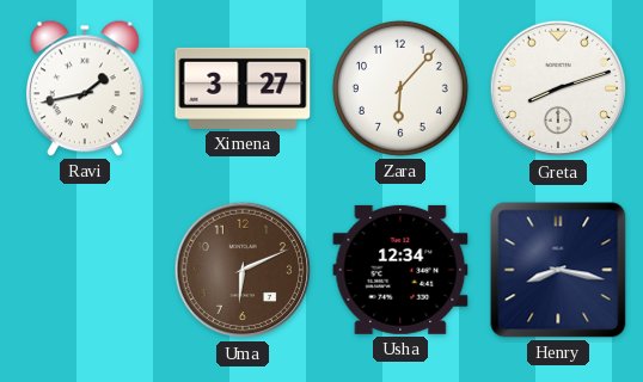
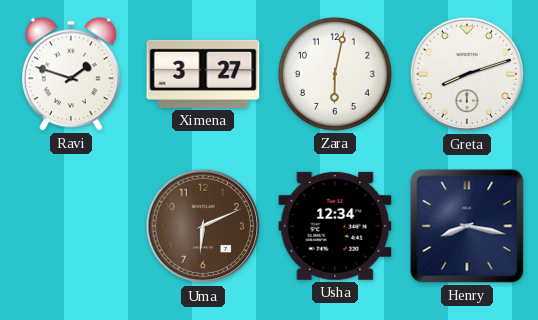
Ravi: 1:43 -> 1:48 (71, 74)
Zara: 6:07 -> 6:02 (335, 74)
